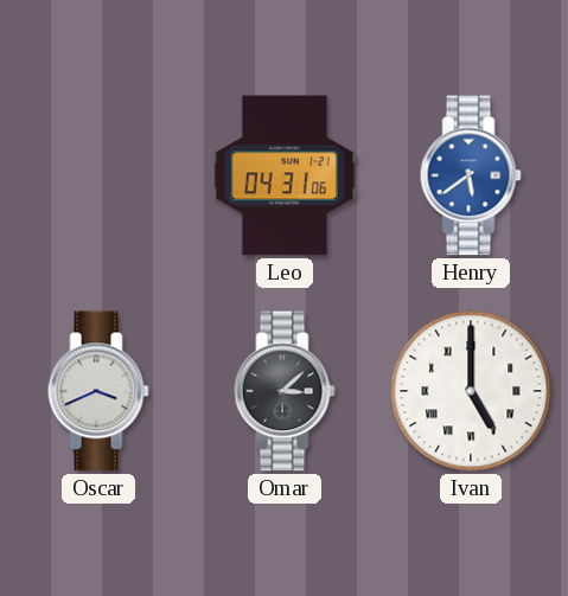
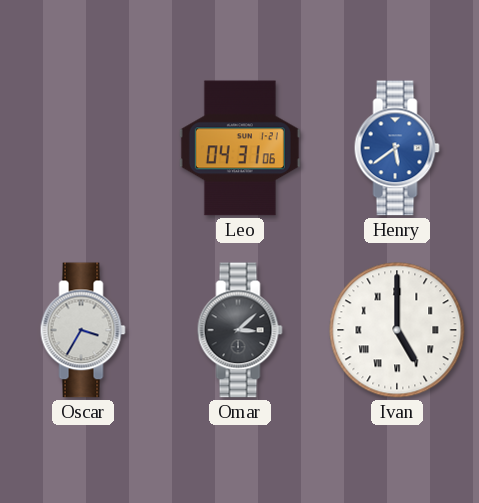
Oscar: 3:41 -> 3:35 (83, 330)
